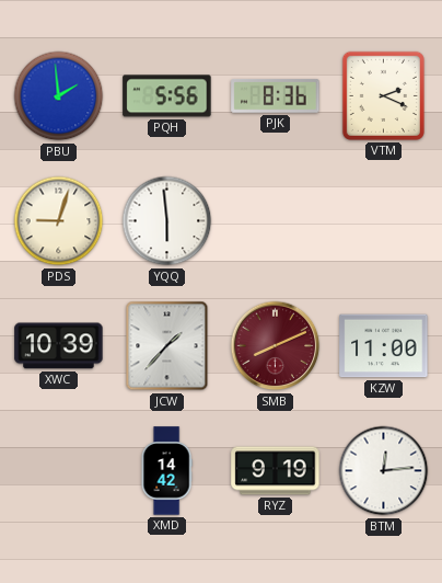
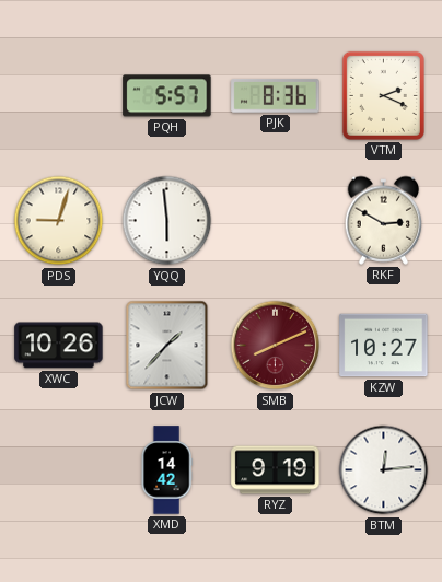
PBU: 1:59 -> none (59, 96)
PQH: 5:56 -> 5:57 (167, 96)
RKF: none -> 2:50 (384, 220)
XWC: 10:39 -> 10:26 (59, 346)
KZW: 11:00 -> 10:27 (384, 346)
